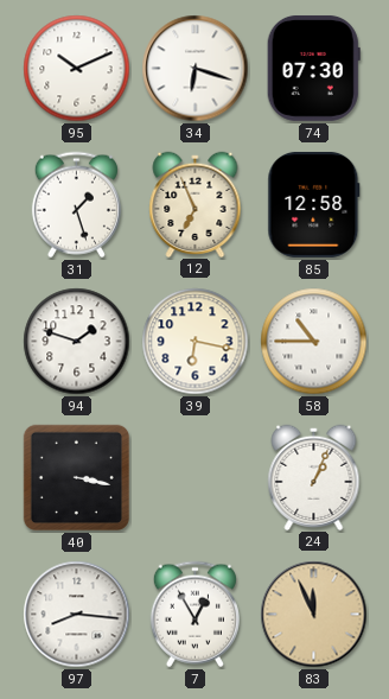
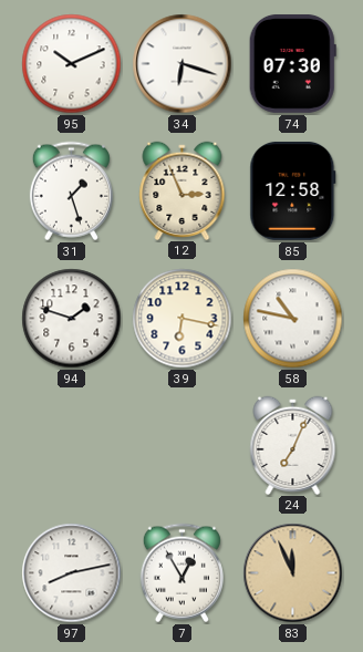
12: 6:56 -> 2:56 (183, 190)
58: 10:45 -> 10:47 (293, 319)
40: 3:17 -> none (76, 477)
24: 1:04 -> 7:04 (293, 445)
97: 8:16 -> 8:13 (72, 573)
